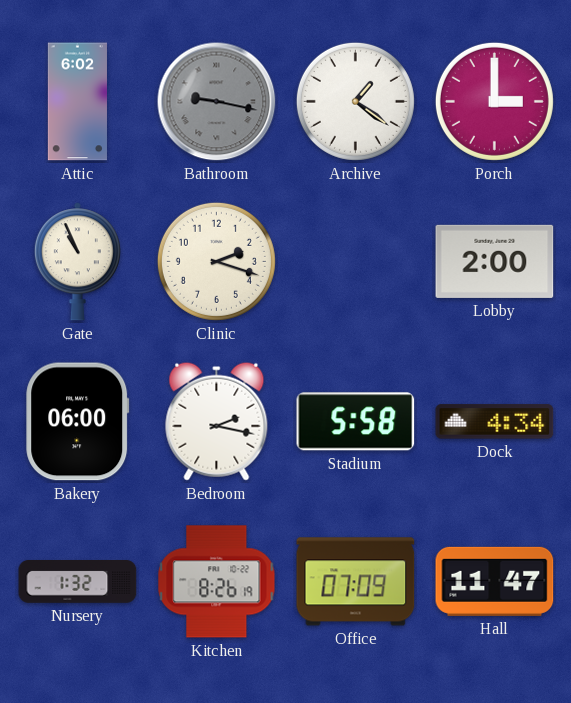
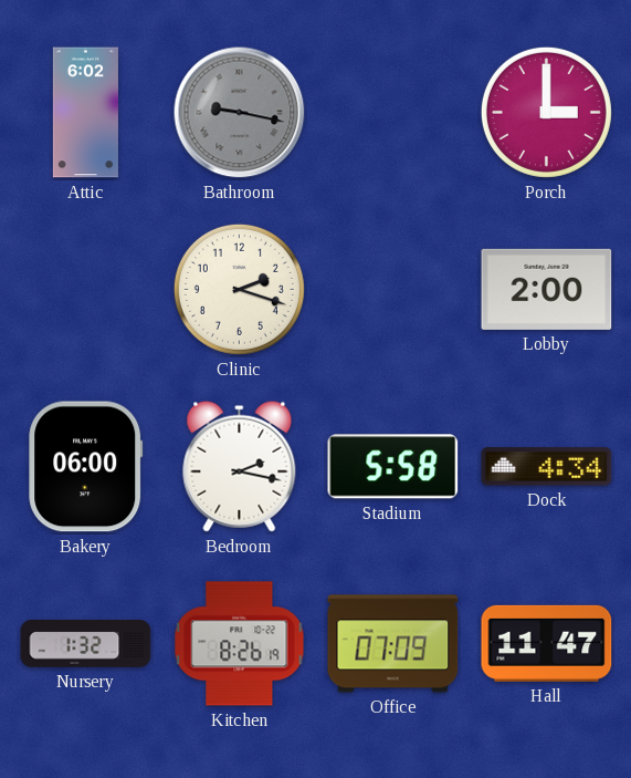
Archive: 1:21 -> none (355, 101)
Gate: 10:56 -> none (77, 262)
